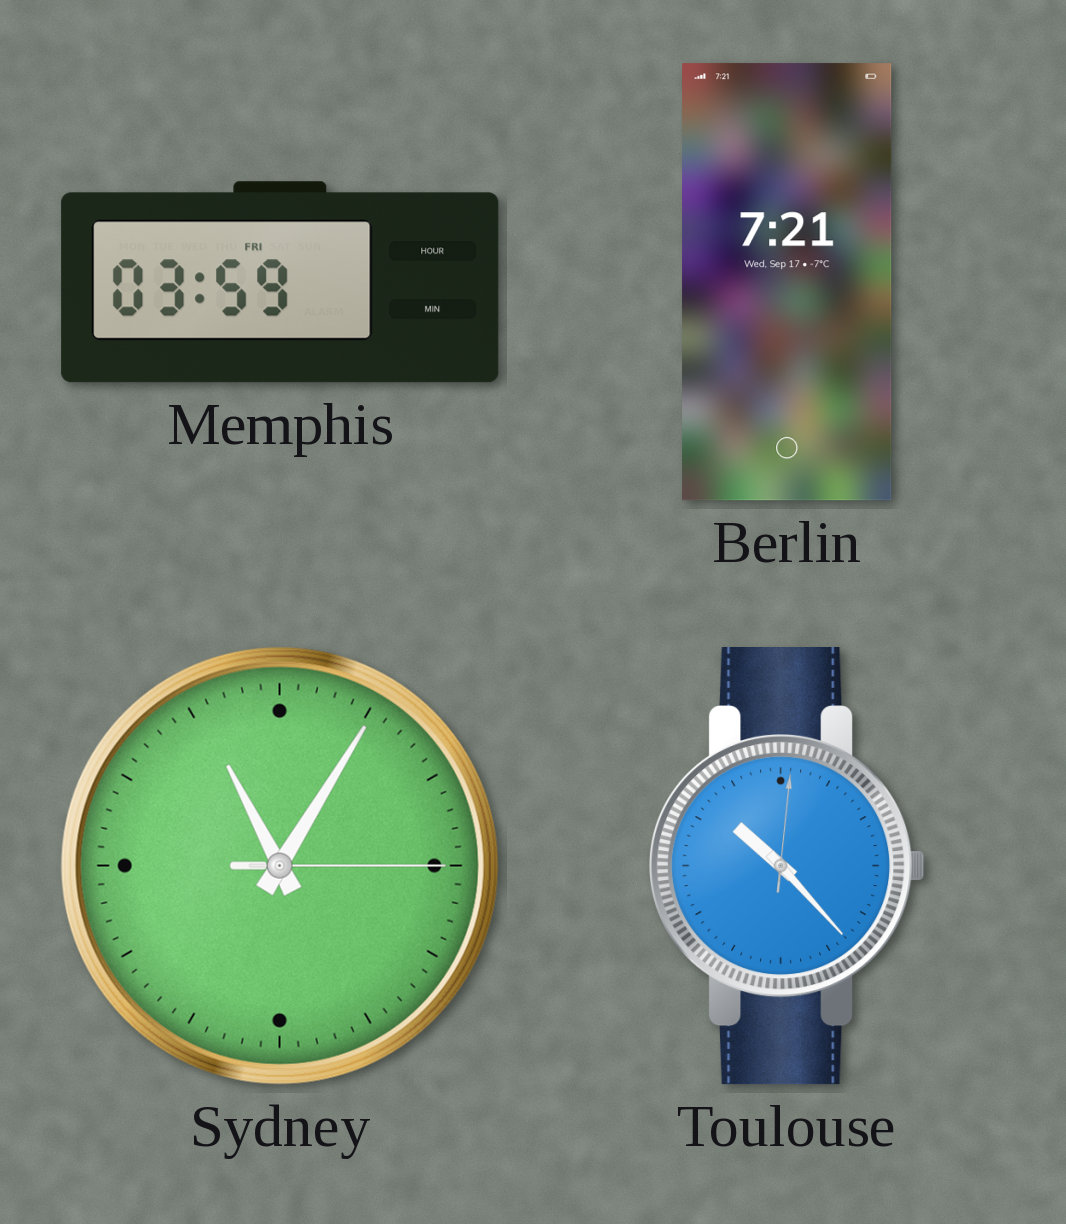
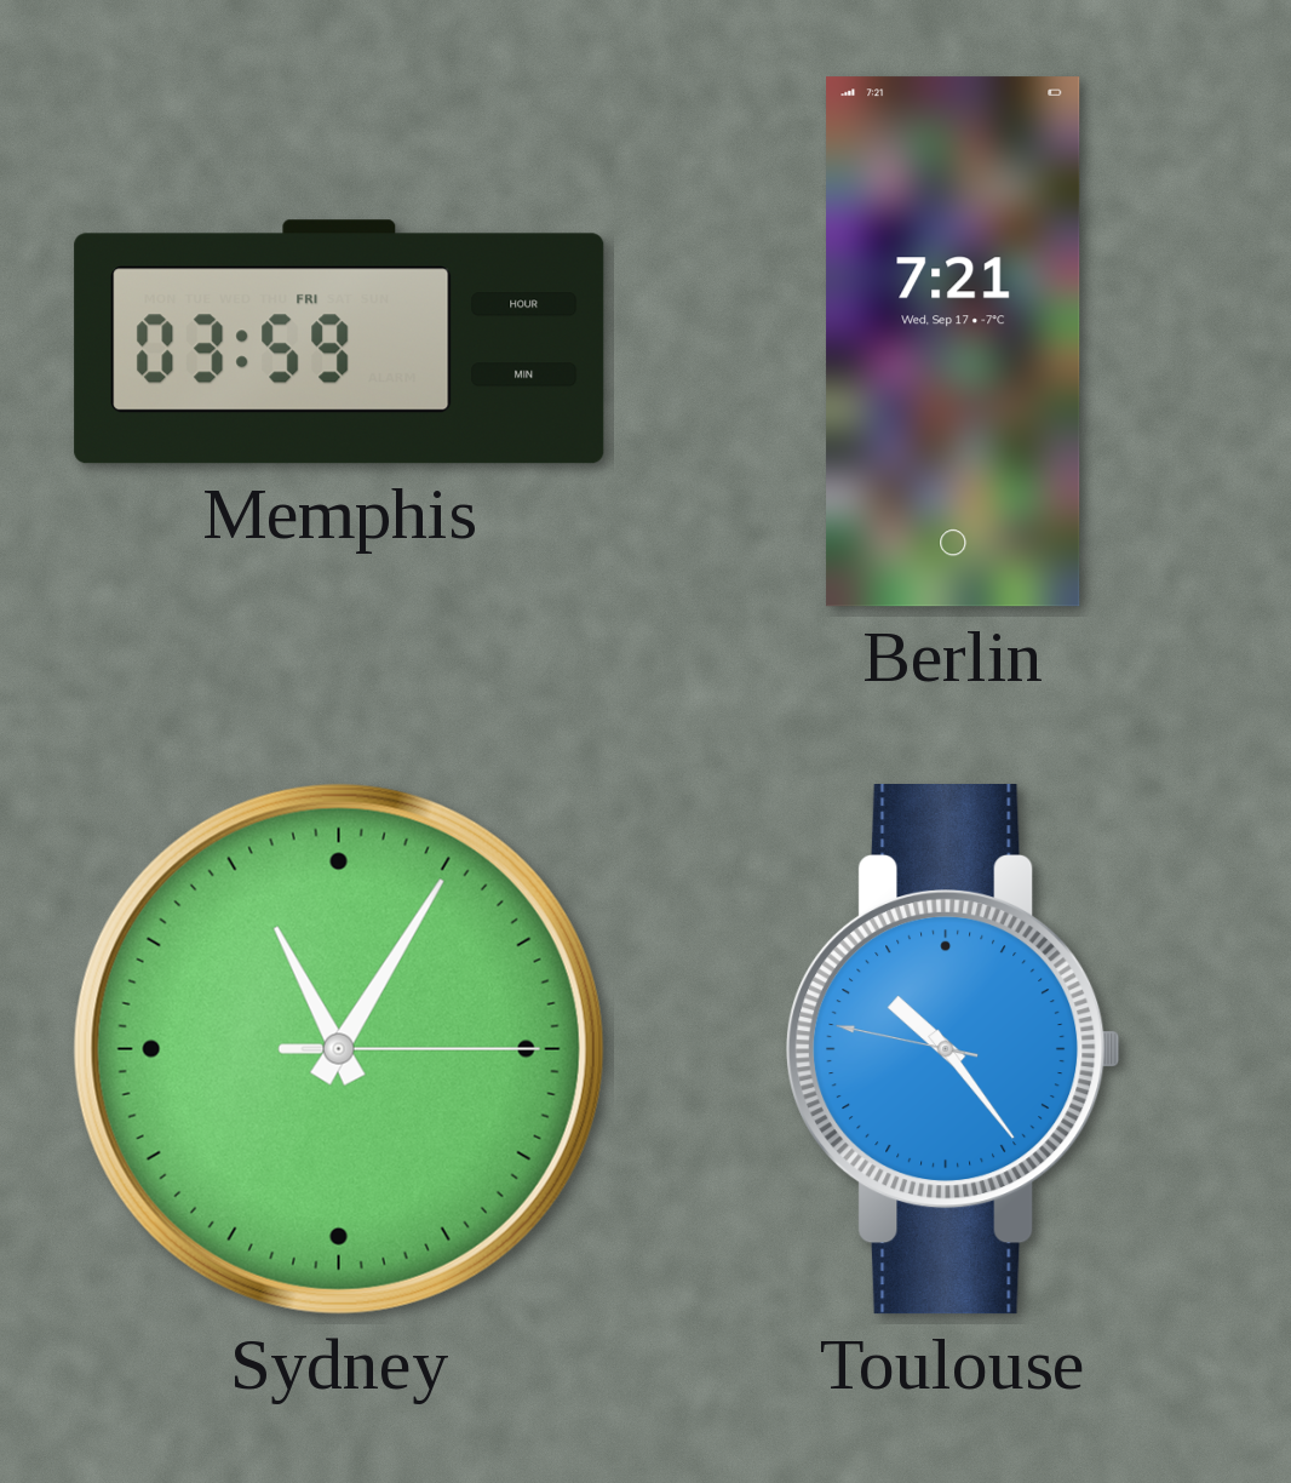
Toulouse: 10:23:01 -> 10:23:47 (953, 1050)
